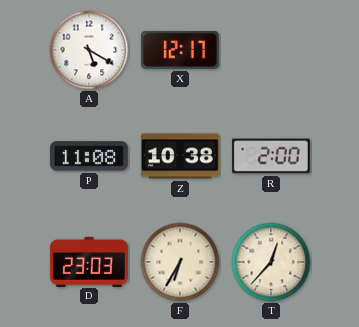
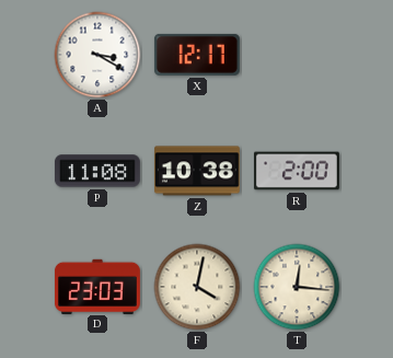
A: 5:20 -> 3:20 (97, 55)
F: 6:35 -> 4:02 (197, 287)
T: 12:37 -> 12:16 (297, 287)
